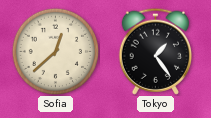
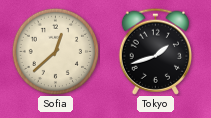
Tokyo: 1:24 -> 1:42 (155, 51)
